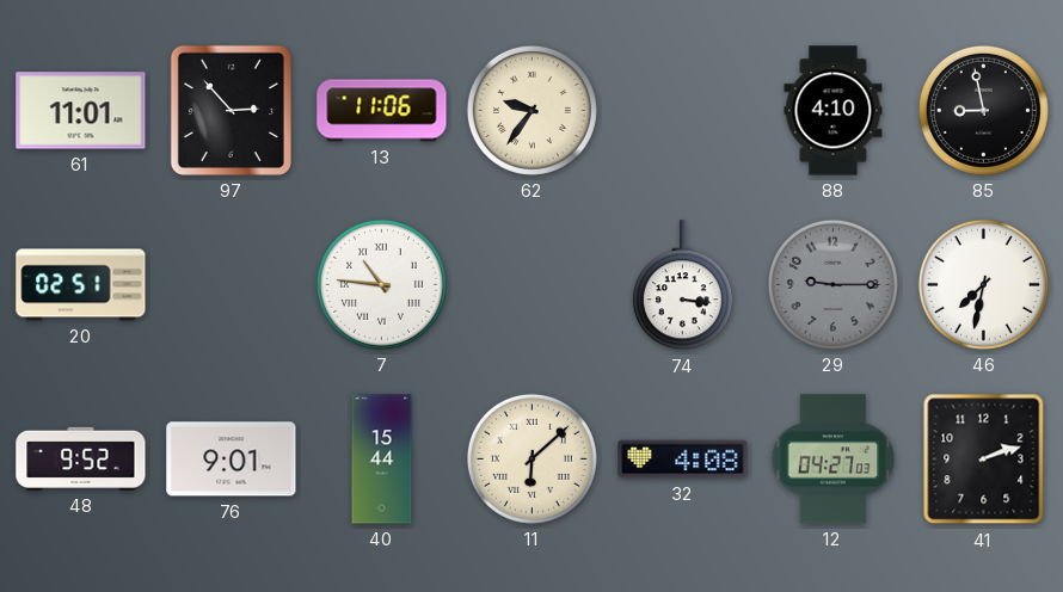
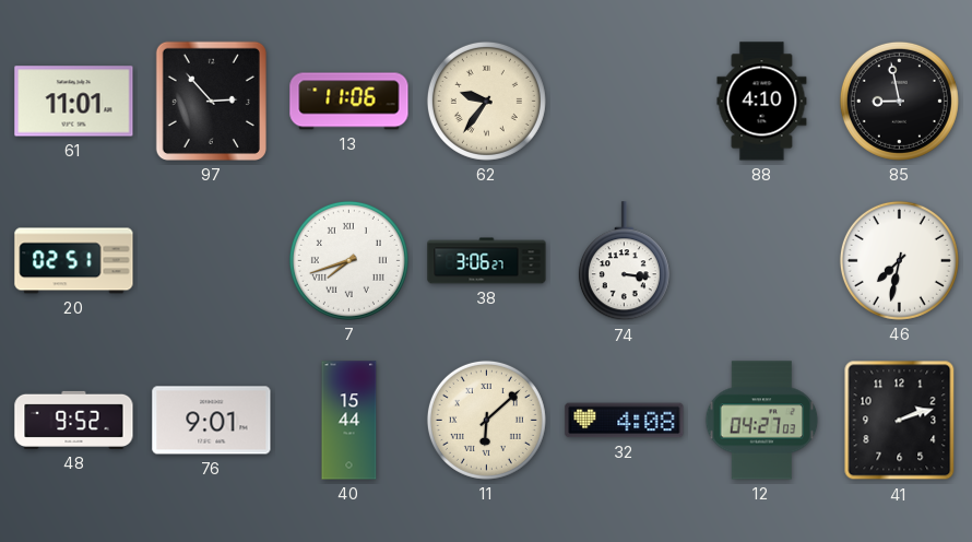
7: 10:46 -> 7:42 (348, 260)
38: none -> 3:06 (487, 261)
29: 9:15 -> none (832, 284)
